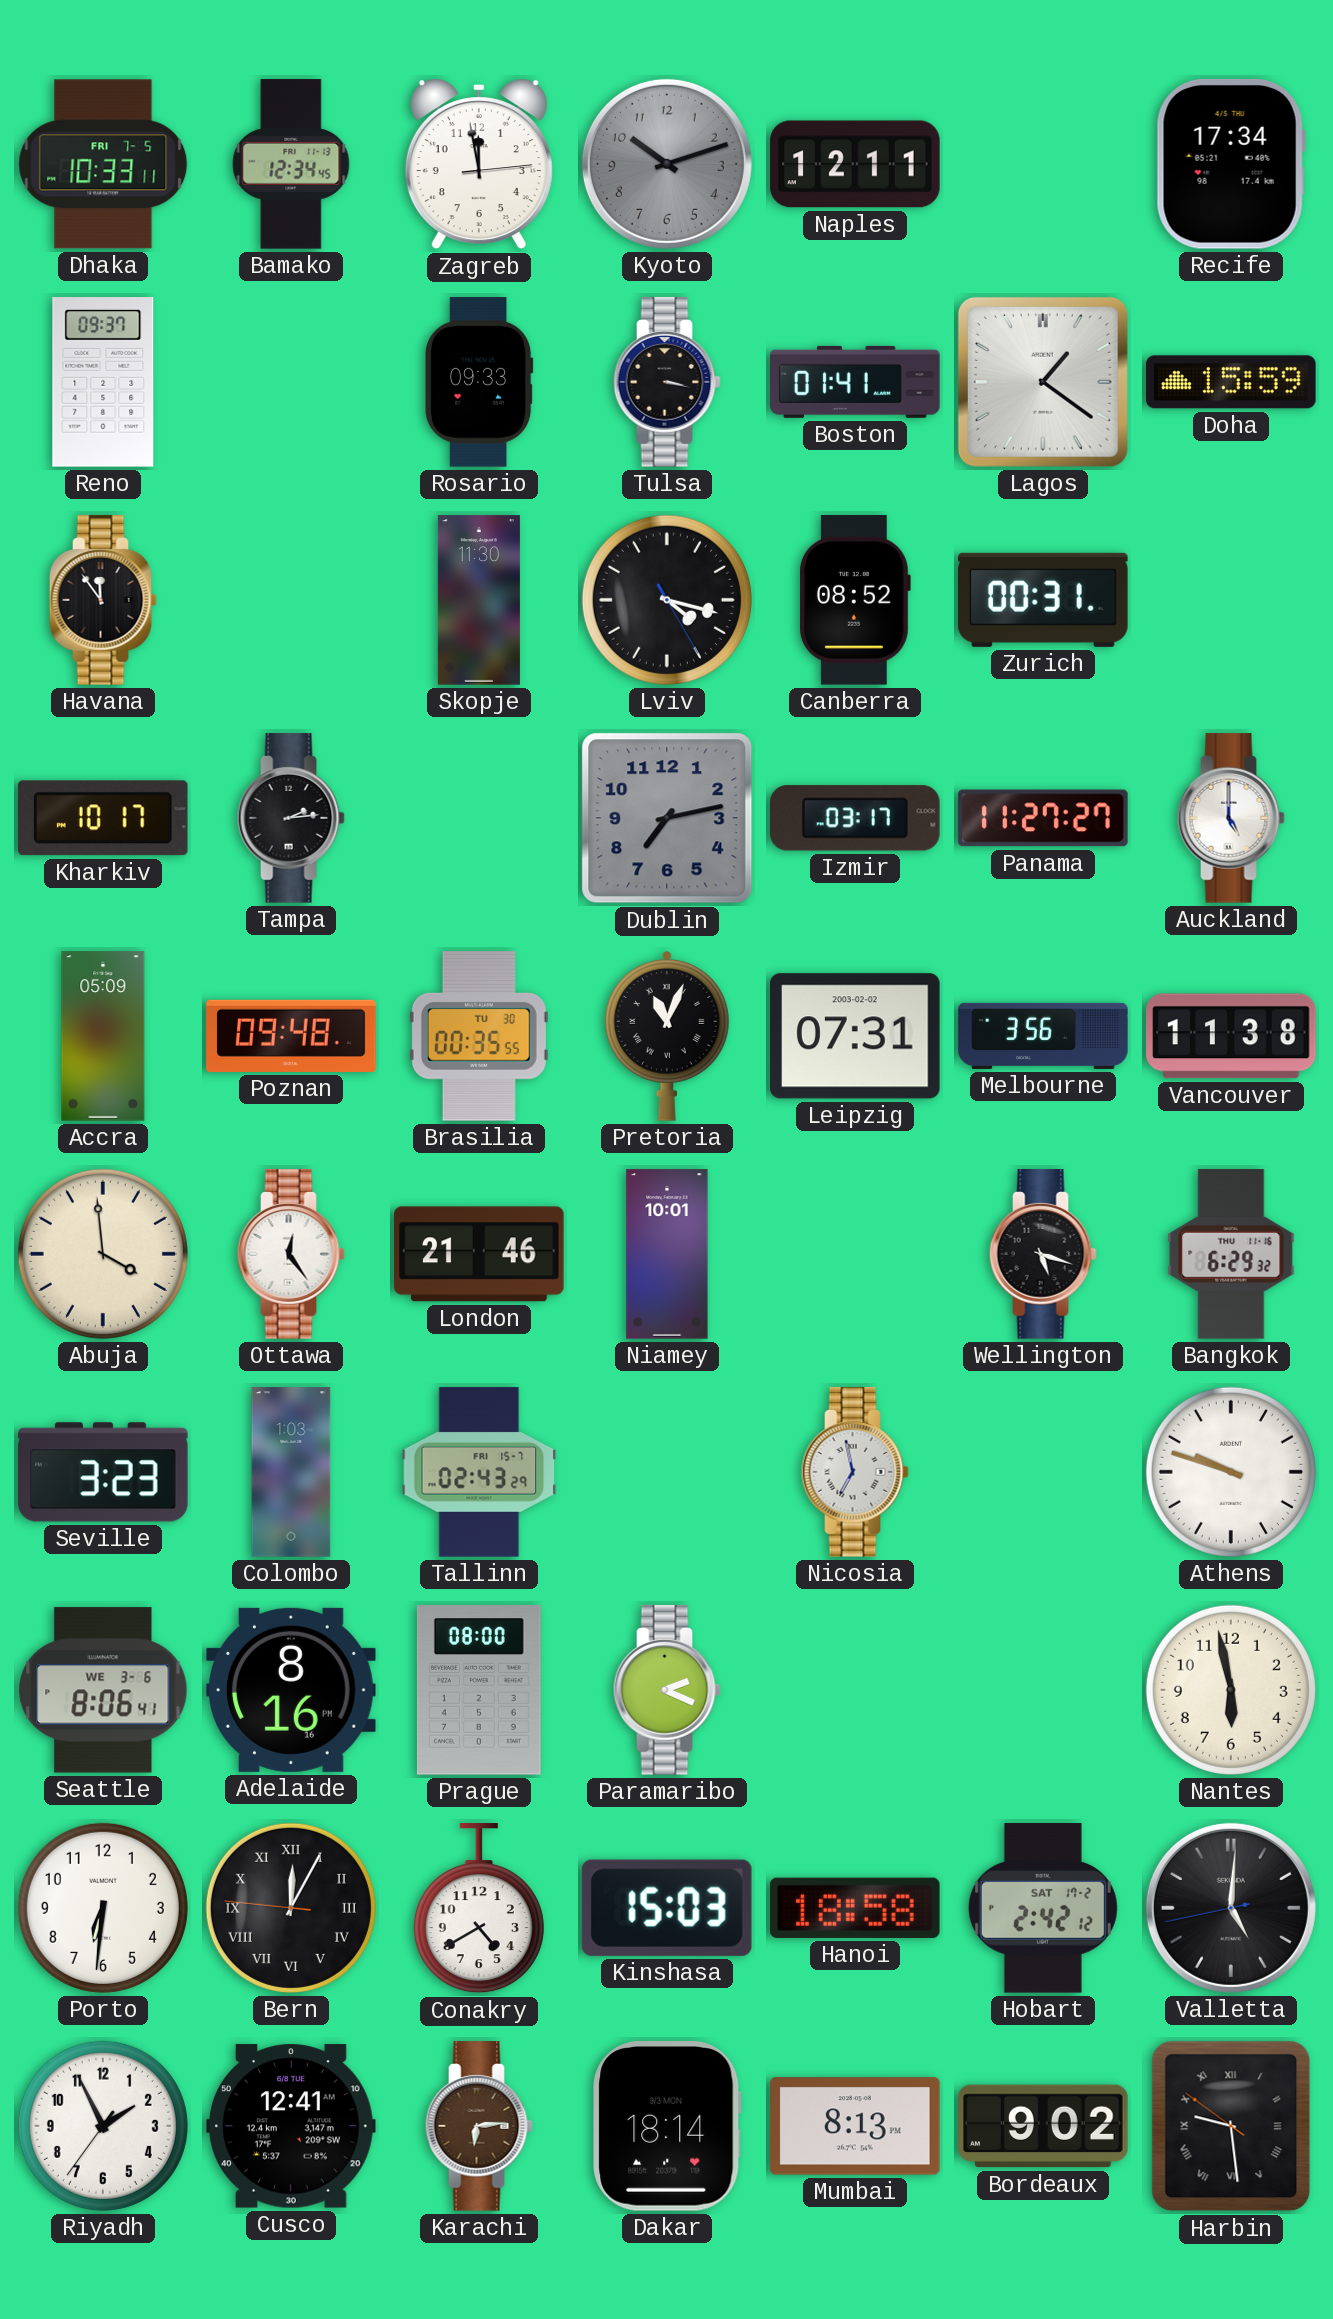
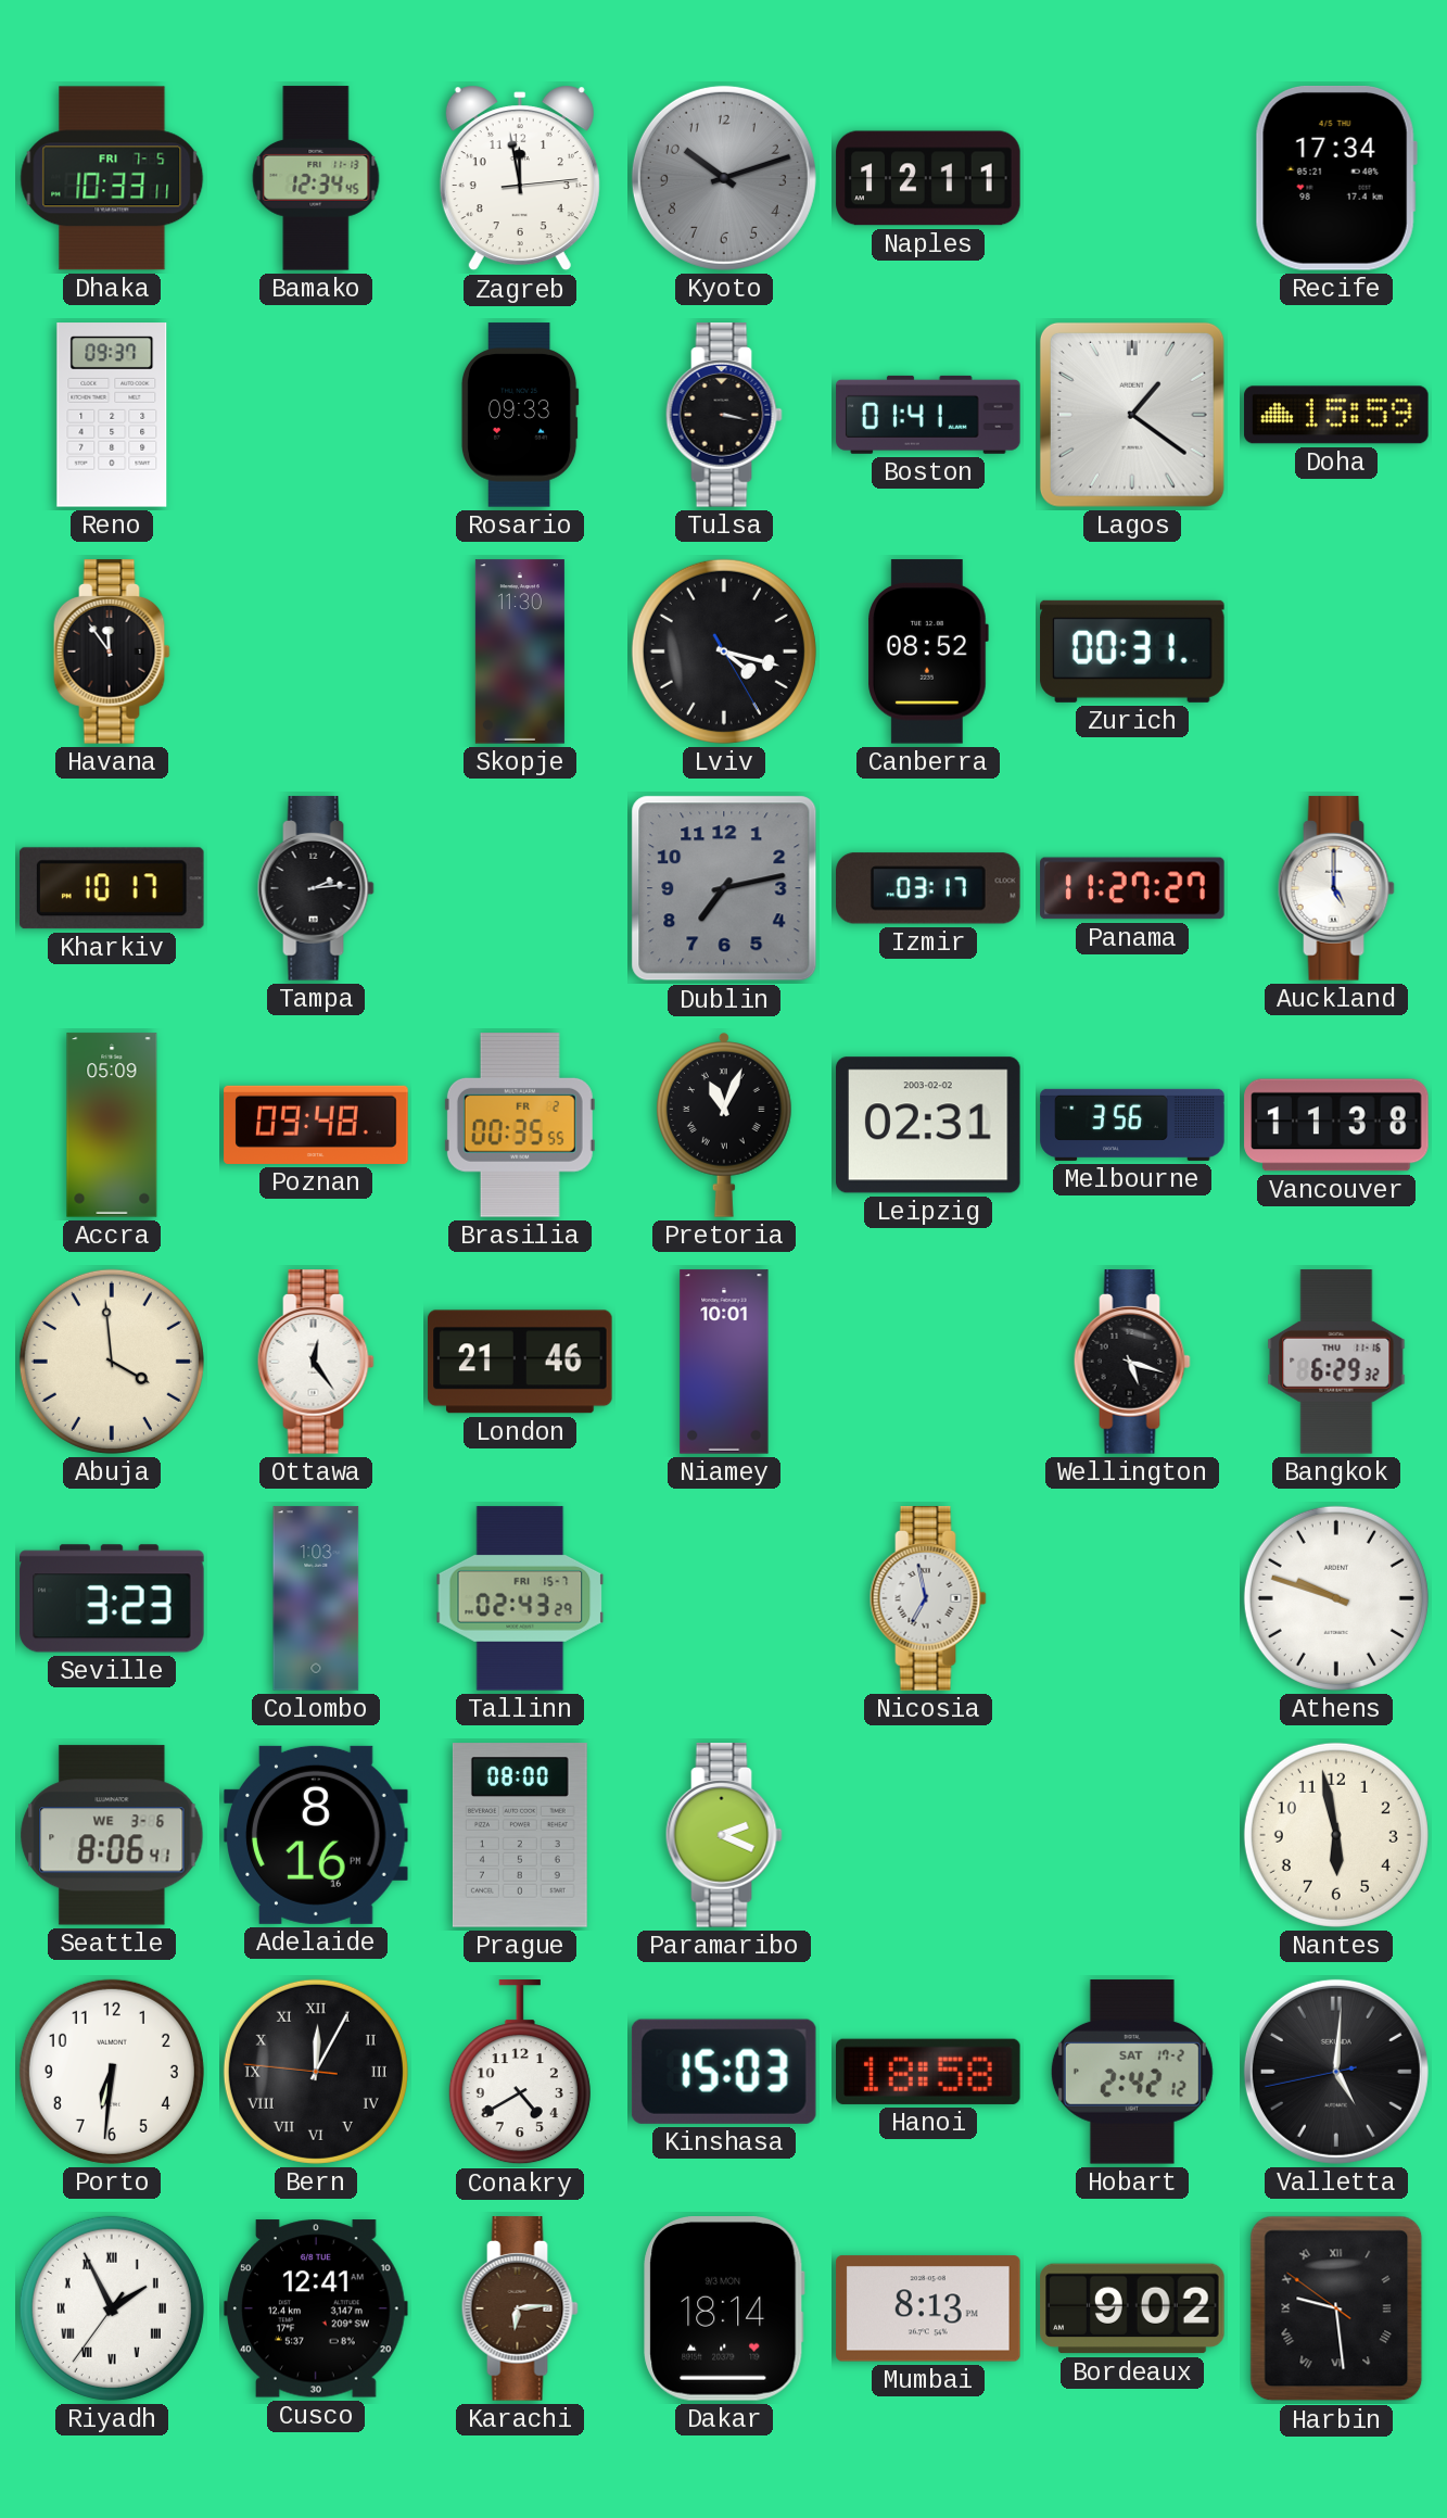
Brasilia date: TU 30 -> FR 2 (520, 1125)
Leipzig: 07:31 -> 02:31 (929, 1125)
Riyadh numerals: Arabic -> Roman (112, 2308)
